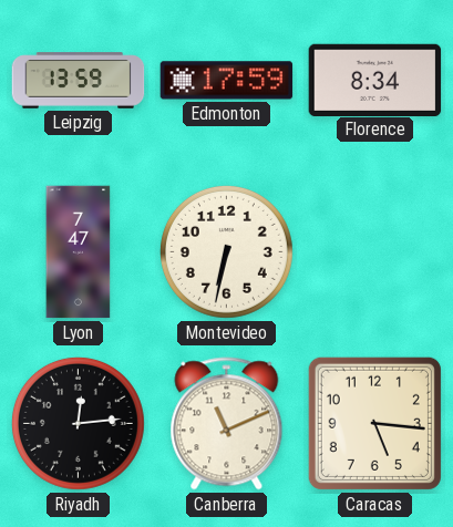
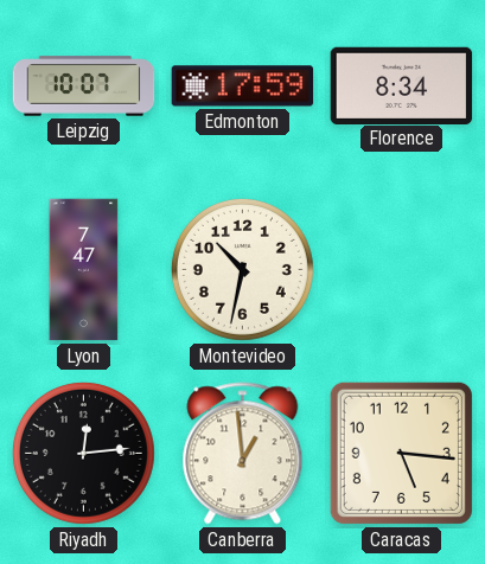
Leipzig: 13:59 -> 10:07 (84, 86)
Montevideo: 6:32 -> 10:32 (242, 269)
Canberra: 11:11 -> 12:59 (243, 454)
